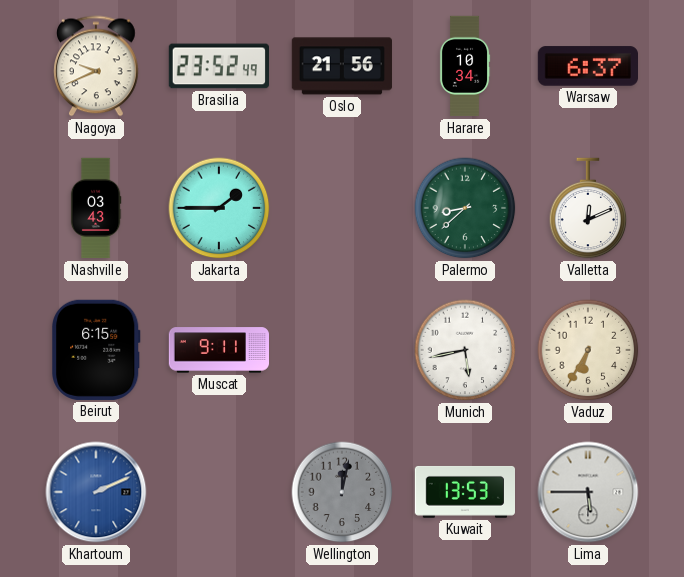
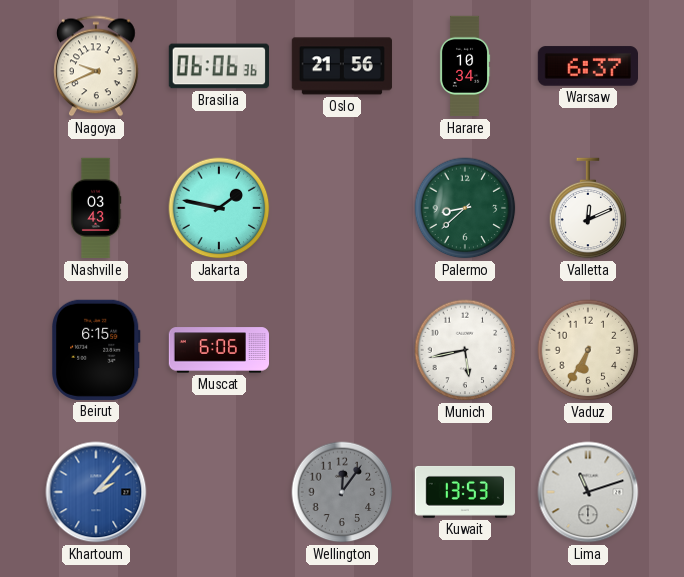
Brasilia: 23:52 -> 06:06 (218, 66)
Jakarta: 1:45 -> 1:47 (219, 208)
Muscat: 9:11 -> 6:06 (219, 350)
Khartoum: 2:11 -> 2:07 (96, 492)
Wellington: 12:02 -> 12:06 (342, 492)
Lima: 5:45 -> 11:12 (588, 492)
